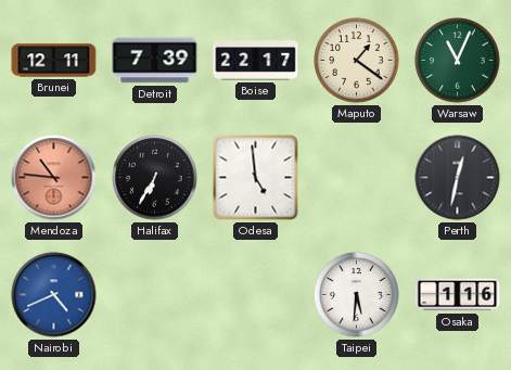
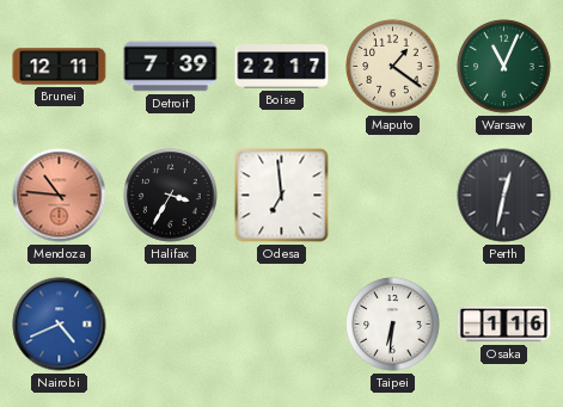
Halifax: 6:35 -> 3:35 (171, 196)
Odesa: 4:59 -> 6:59 (282, 196)
Taipei: 5:31 -> 6:31 (393, 325)
